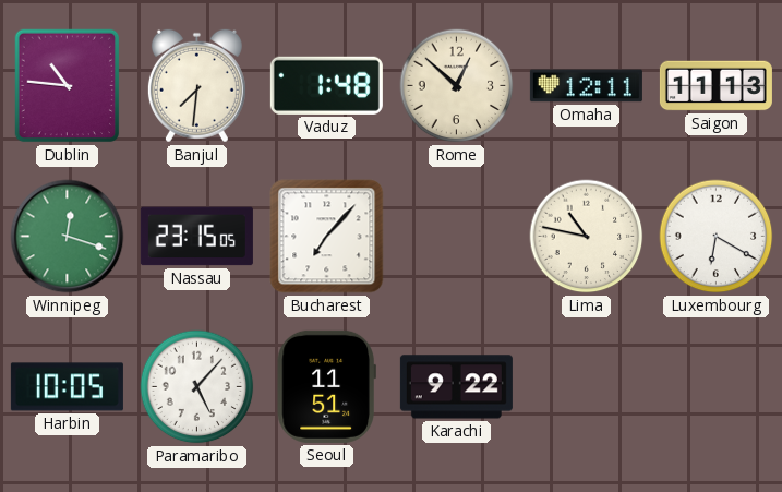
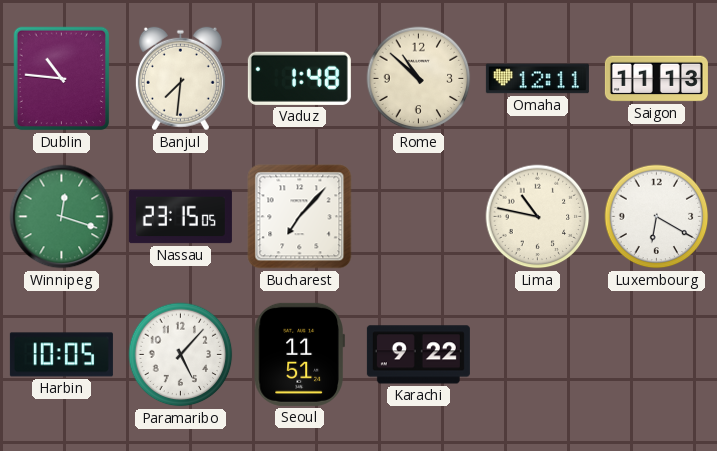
Rome: 12:52 -> 10:52 (419, 79)
